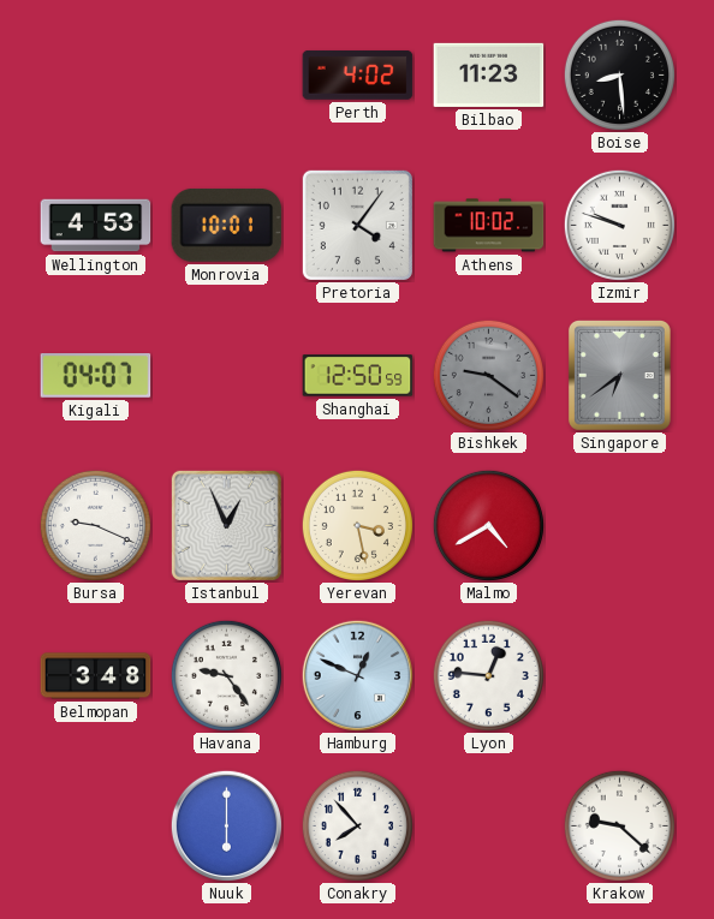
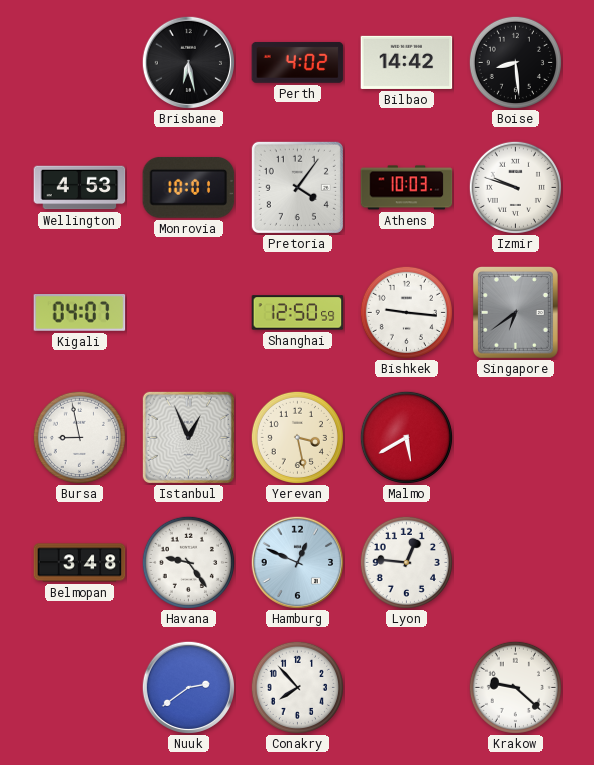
Brisbane: none -> 6:28 (188, 62)
Bilbao: 11:23 -> 14:42 (407, 62)
Athens: 10:02 -> 10:03 (407, 188)
Bishkek: 9:21 -> 9:16 (406, 312)
Bishkek dial: grey -> white (406, 312)
Bursa: 9:19 -> 8:58 (79, 437)
Malmo: 4:40 -> 5:40 (406, 437)
Nuuk: 6:00 -> 2:39 (188, 687)
